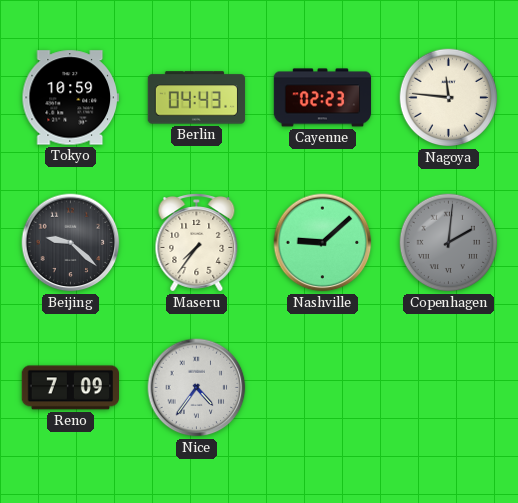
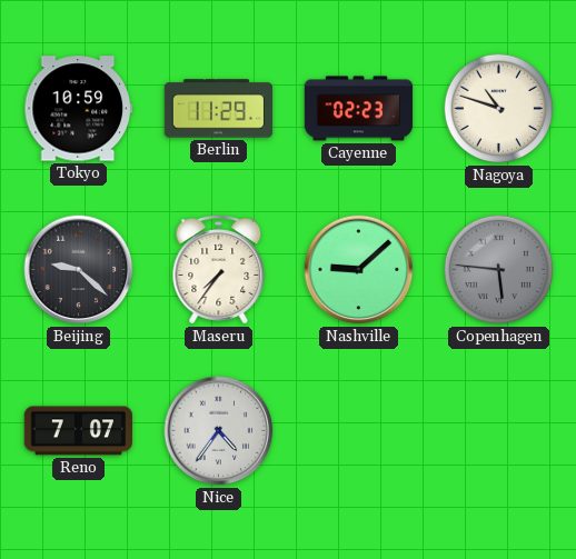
Berlin: 04:43 -> 11:29 (219, 109)
Nagoya: 11:46 -> 10:48 (499, 109)
Copenhagen: 2:01 -> 5:46 (499, 270)
Reno: 7:09 -> 7:07 (79, 431)
